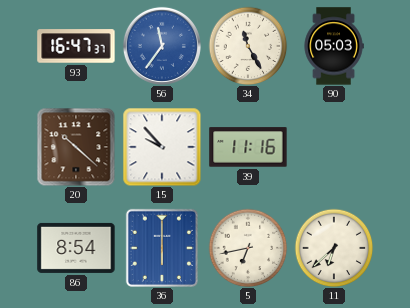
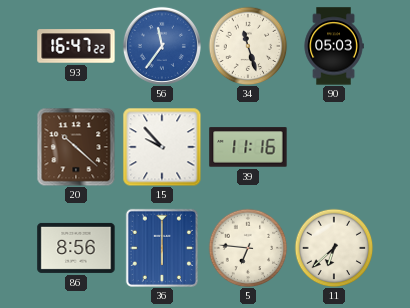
93: 16:47:37 -> 16:47:22 (76, 46)
34: 11:25 -> 11:27 (248, 46)
86: 8:54 -> 8:56 (76, 248)
5: 6:43 -> 6:46 (248, 248)
